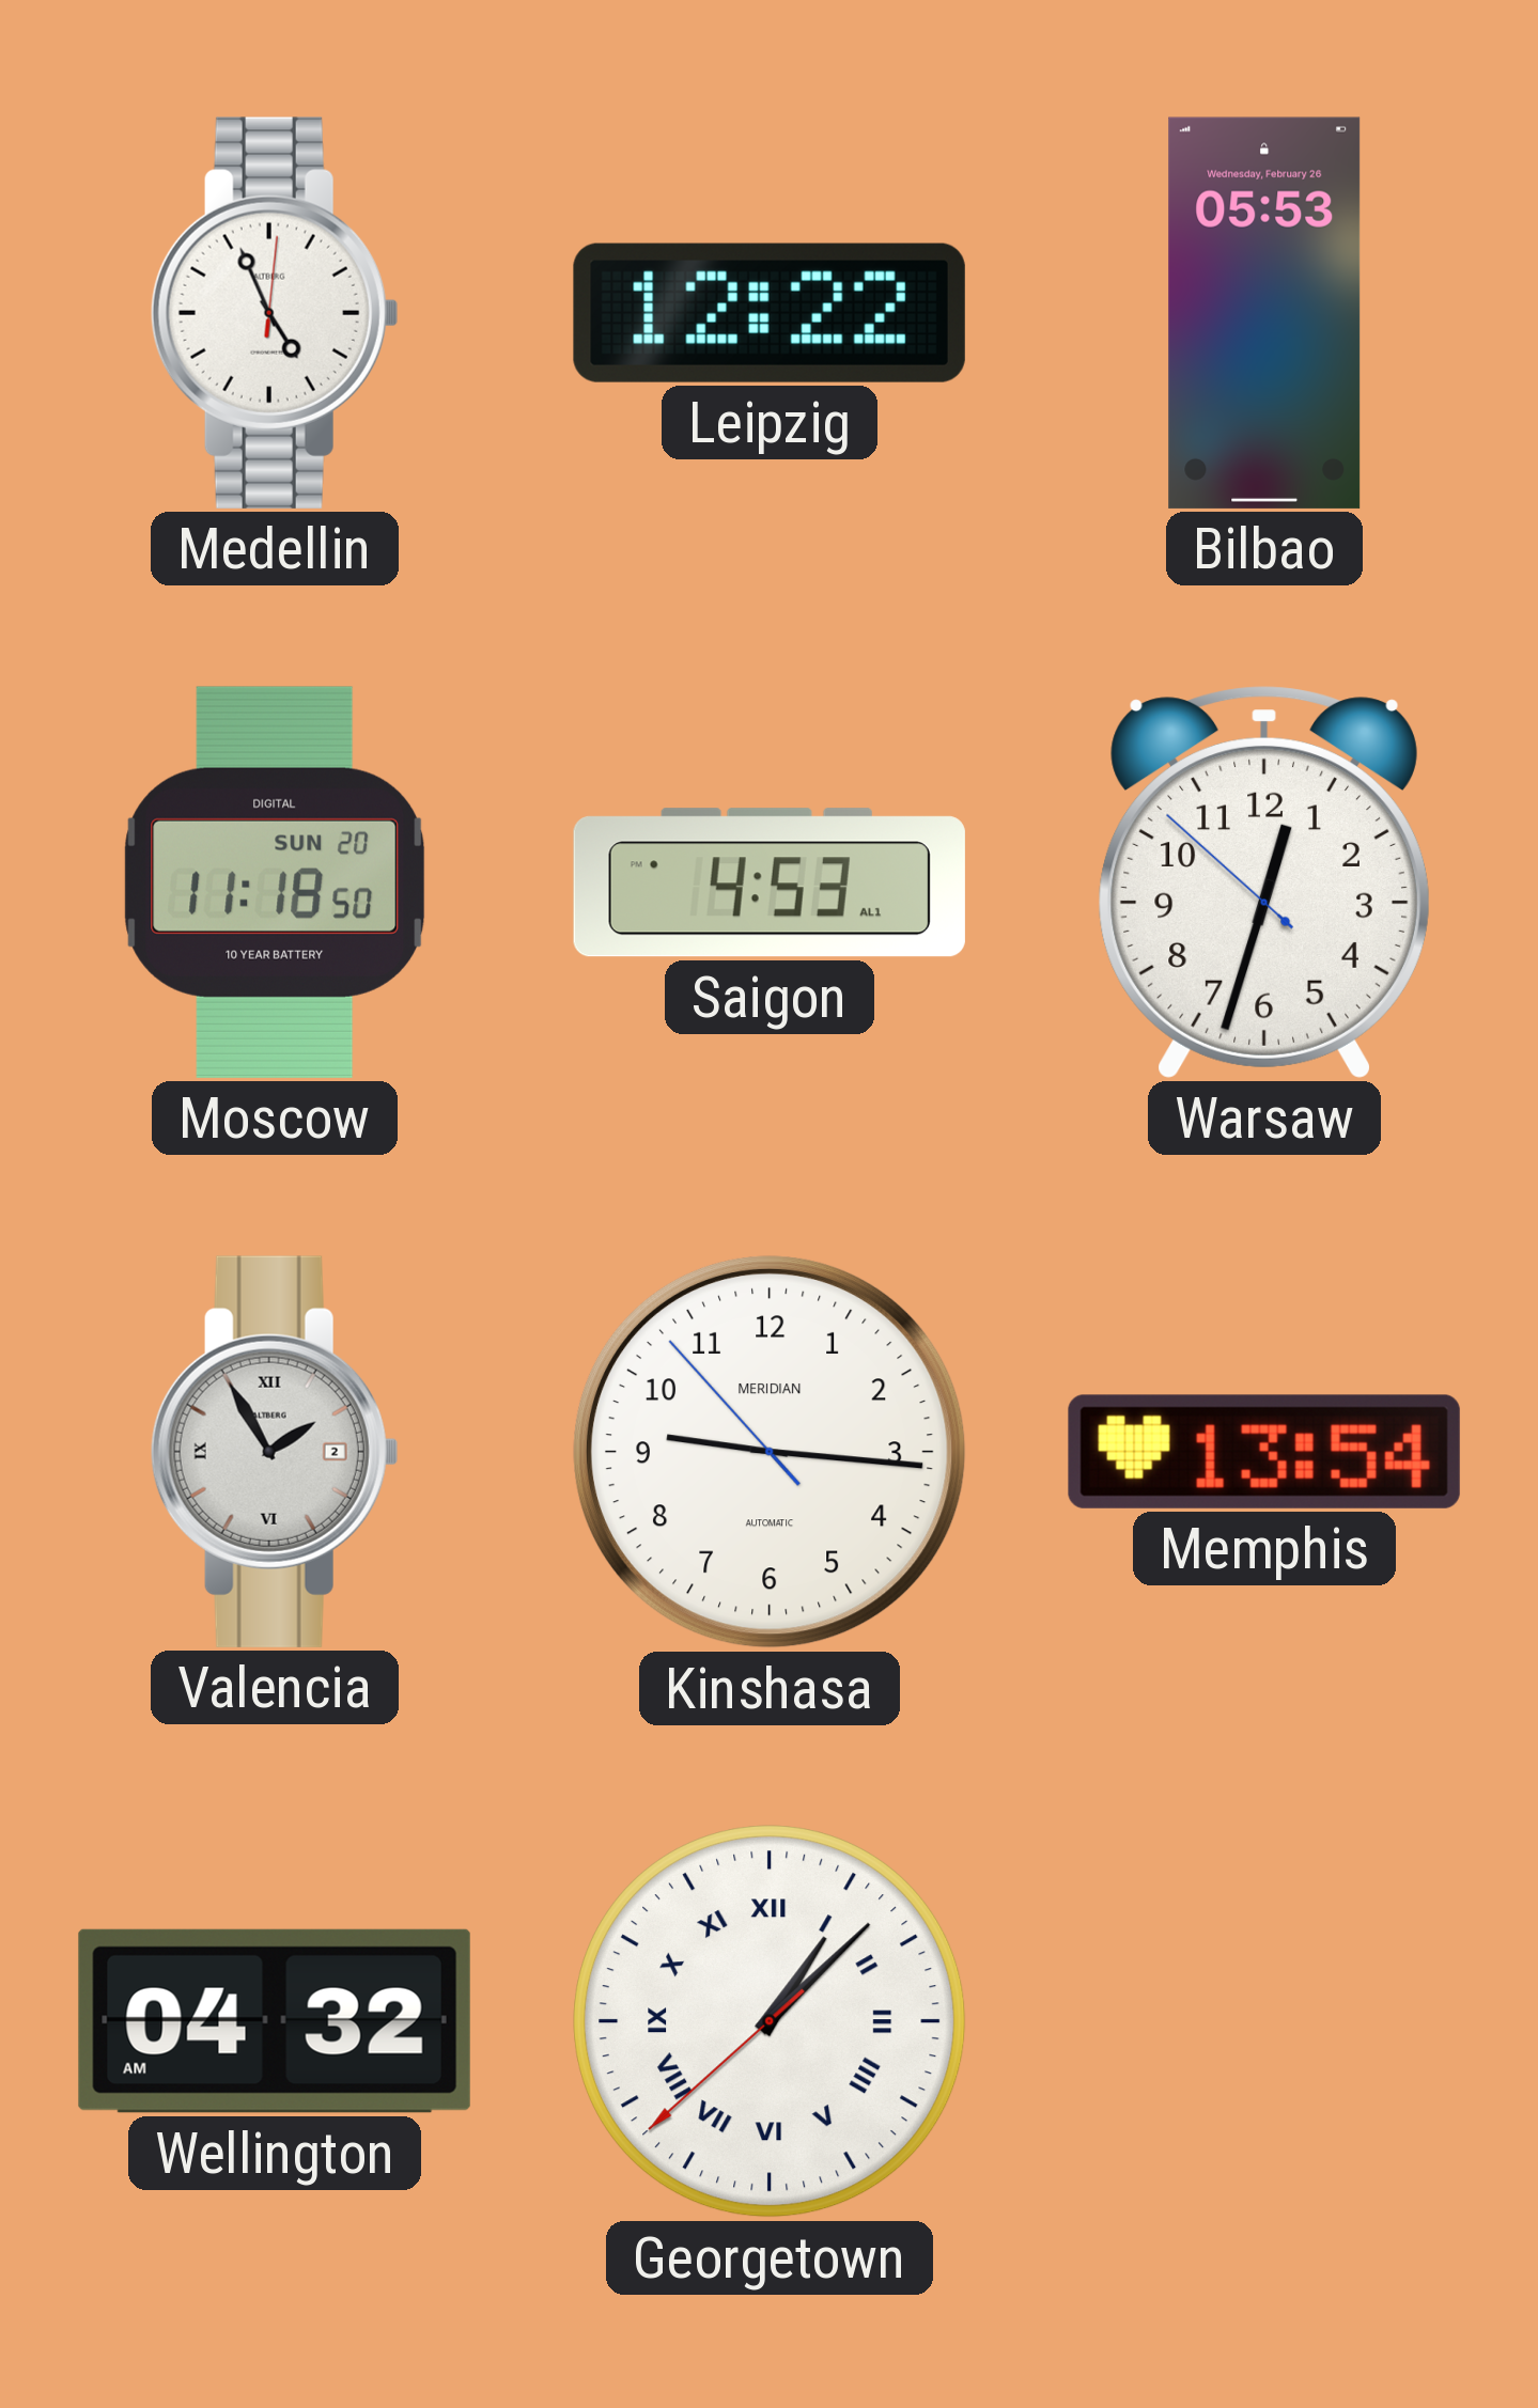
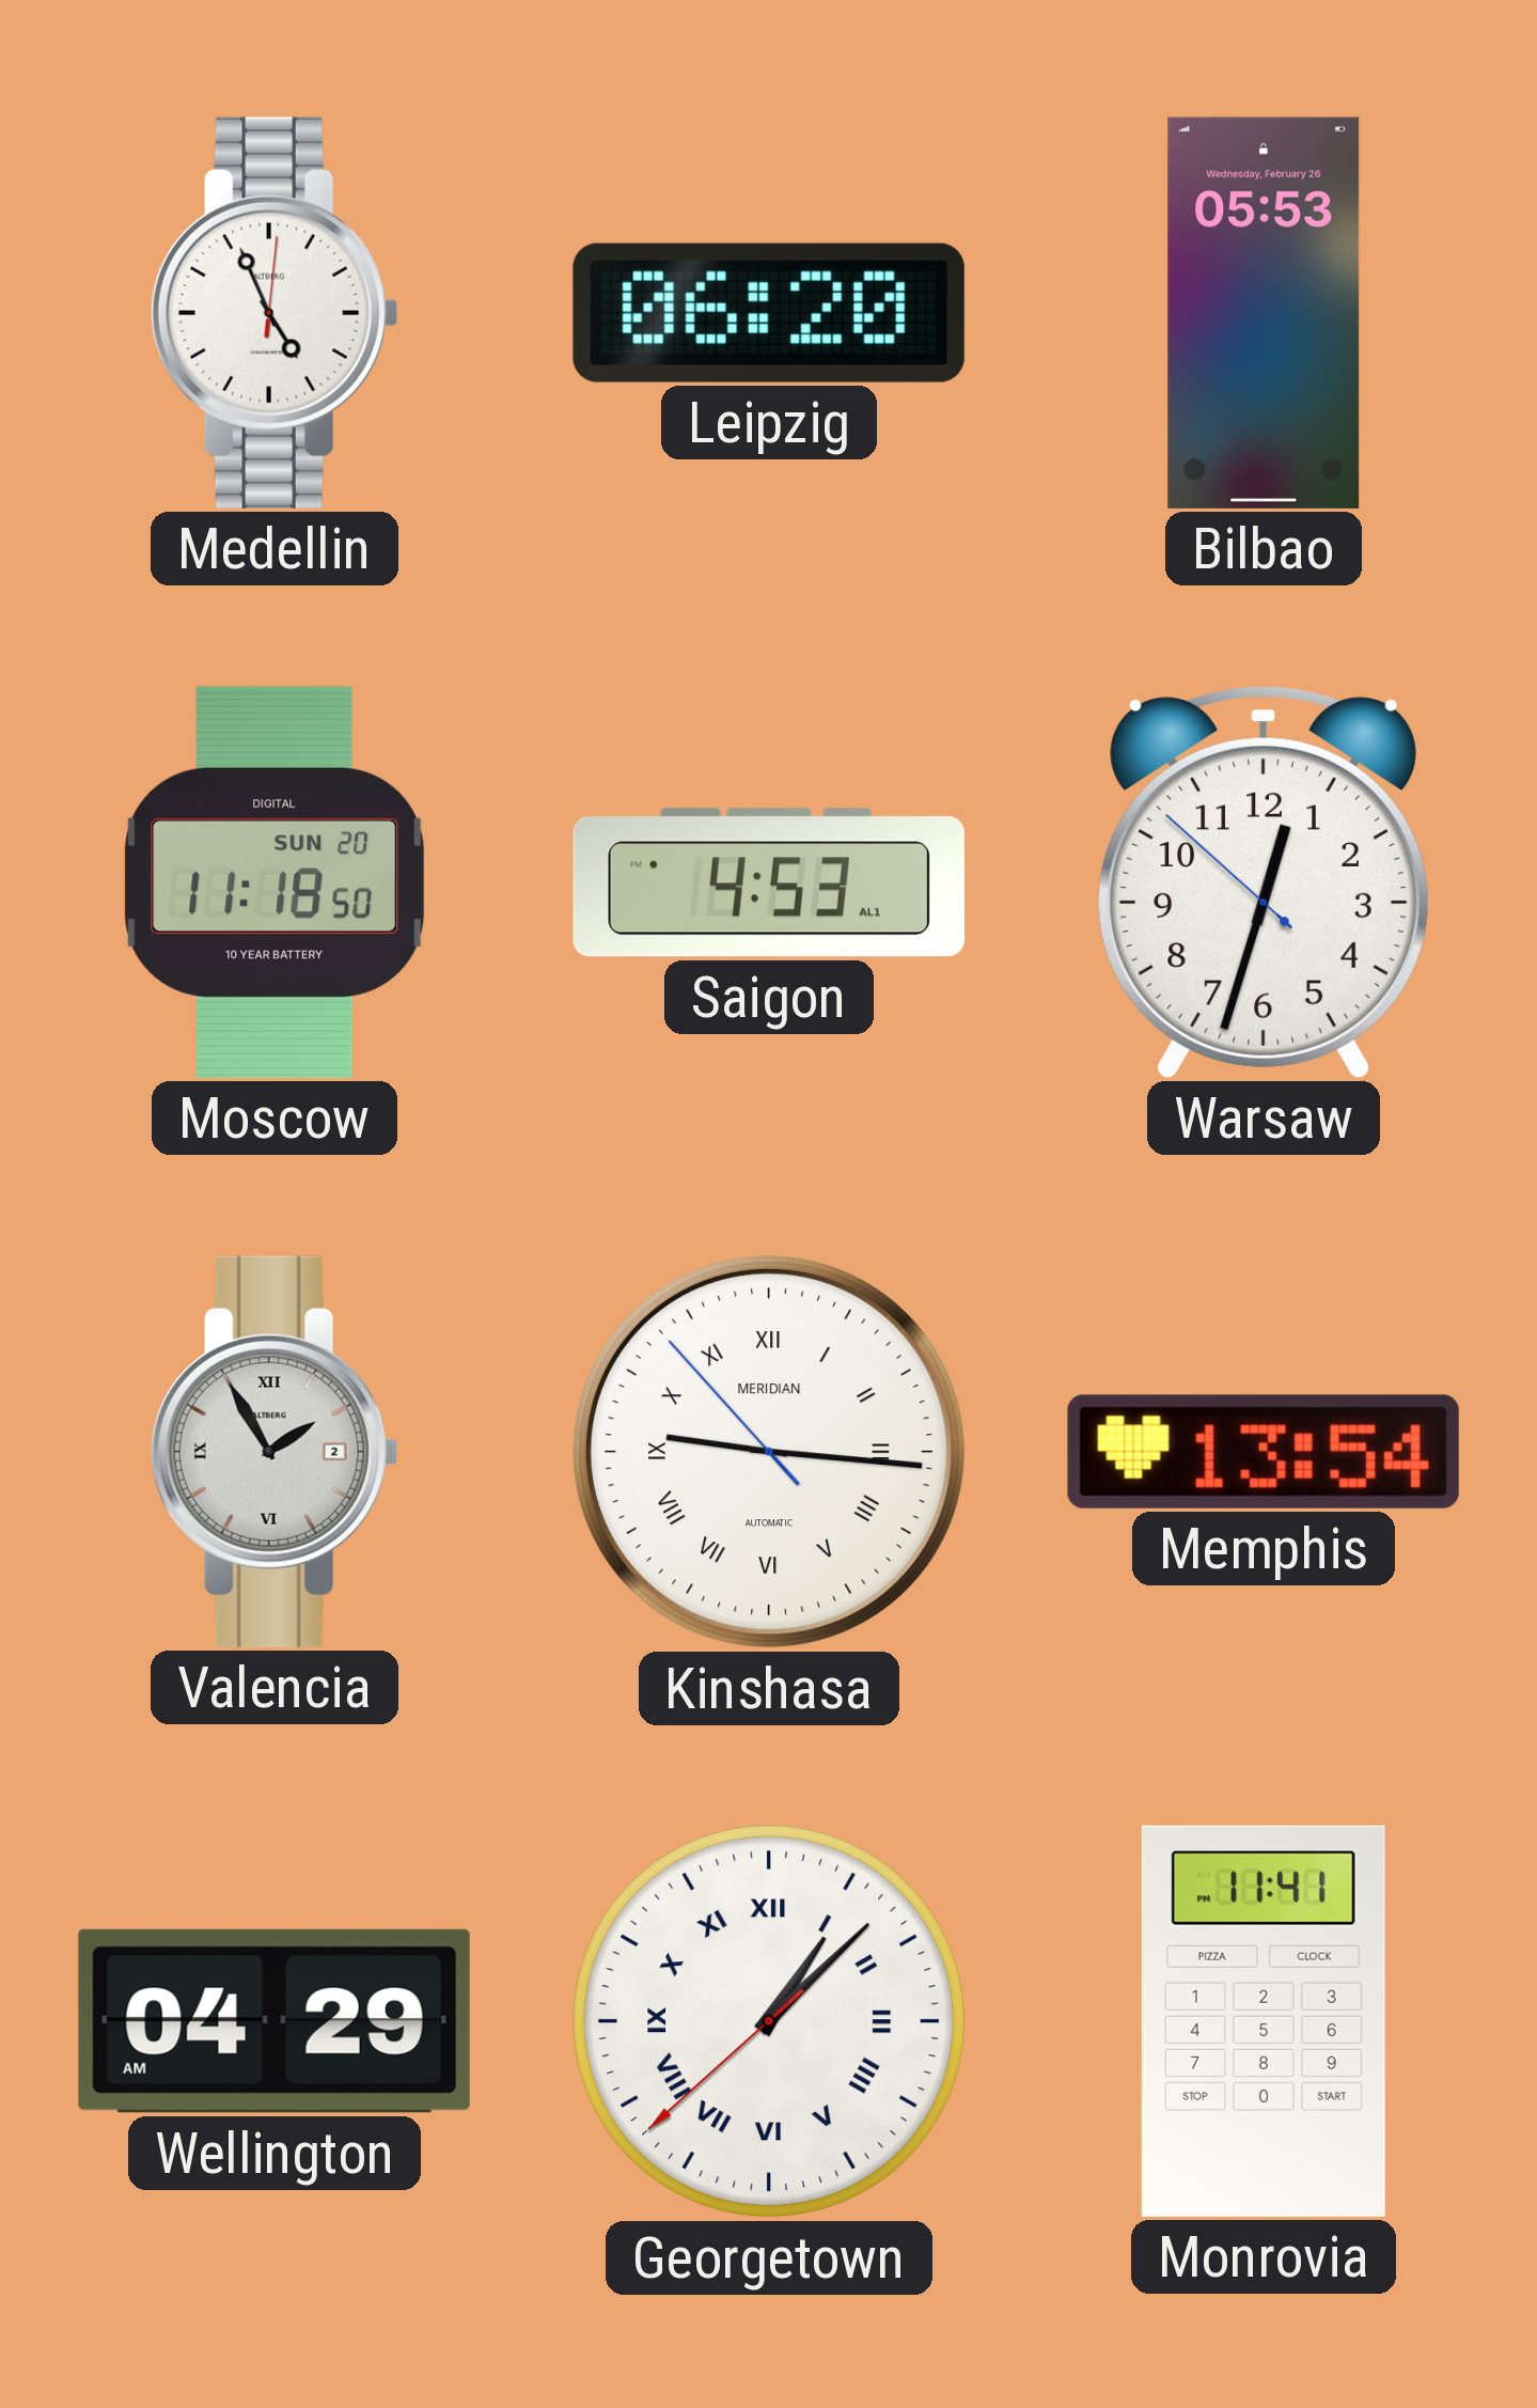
Leipzig: 12:22 -> 06:20 (769, 313)
Kinshasa numerals: Arabic -> Roman (769, 1452)
Wellington: 04:32 -> 04:29 (275, 2021)
Monrovia: none -> 11:41 (1264, 2021)
